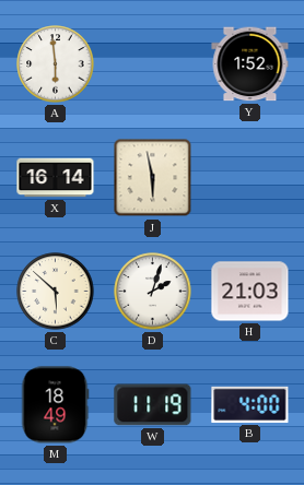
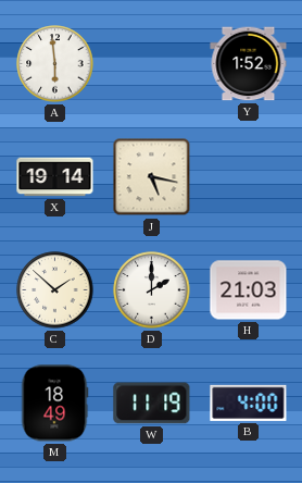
X: 16:14 -> 19:14 (55, 177)
J: 5:58 -> 5:17 (152, 177)
C: 5:52 -> 1:52 (55, 290)
D: 2:03 -> 2:00 (152, 290)
